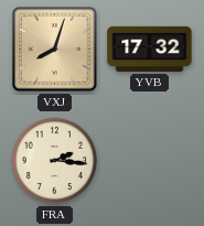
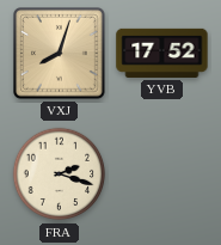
YVB: 17:32 -> 17:52 (162, 53)
FRA: 2:16 -> 2:18 (60, 174)
